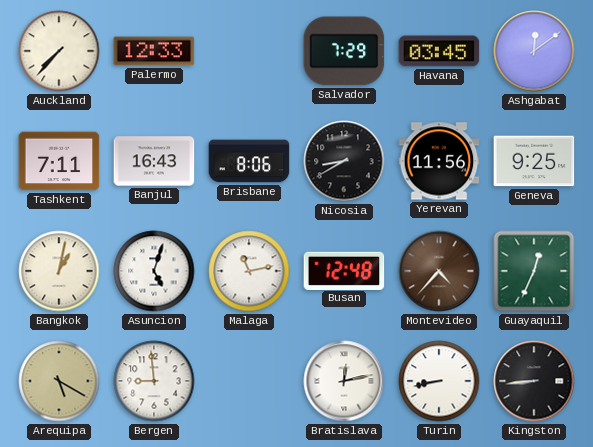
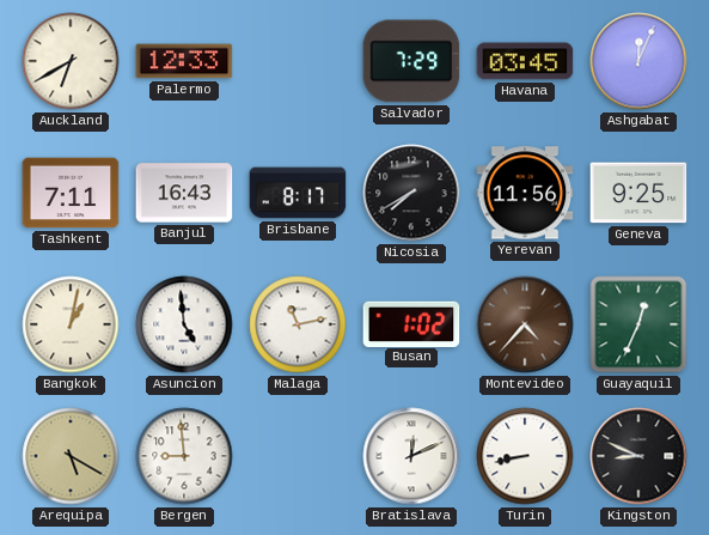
Auckland: 7:37 -> 6:40 (71, 61)
Ashgabat: 12:09 -> 12:04 (638, 61)
Brisbane: 8:06 -> 8:17 (298, 193)
Nicosia: 8:40 -> 7:40 (411, 193)
Asuncion: 5:03 -> 4:59 (184, 324)
Busan: 12:48 -> 1:02 (411, 323)
Bratislava: 12:13 -> 12:11 (411, 456)
Kingston: 8:44 -> 8:49 (638, 456)
